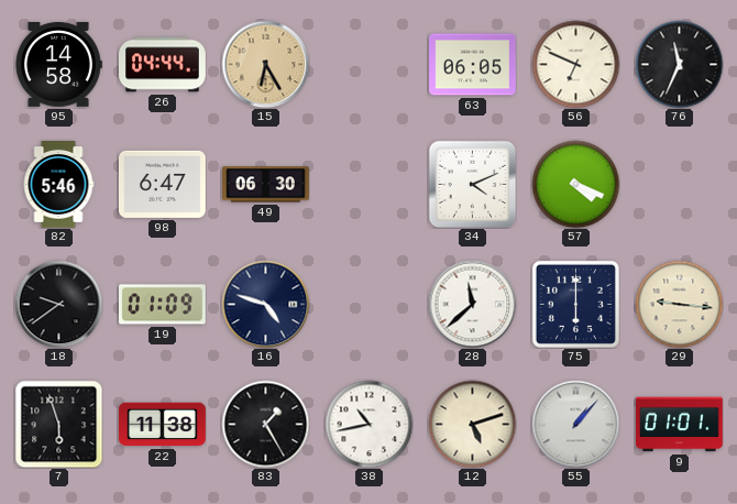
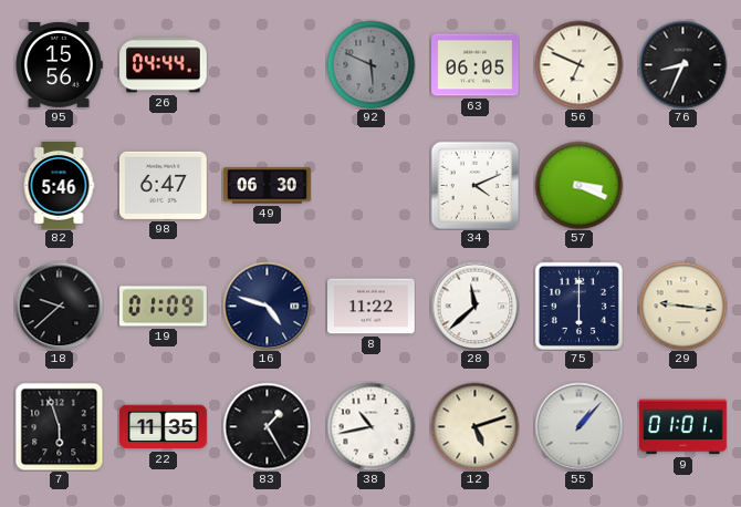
95: 14:58 -> 15:56 (59, 65)
15: 6:25 -> none (265, 64)
92: none -> 5:49 (370, 64)
76: 11:34 -> 8:34 (682, 64)
57: 4:19 -> 3:19 (578, 185)
18: 9:39 -> 9:38 (59, 306)
8: none -> 11:22 (372, 307)
22: 11:38 -> 11:35 (164, 427)
